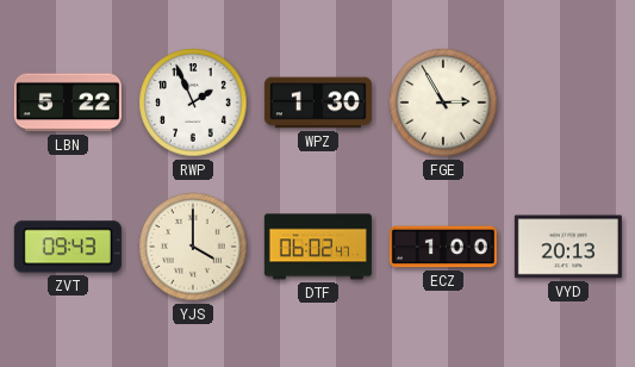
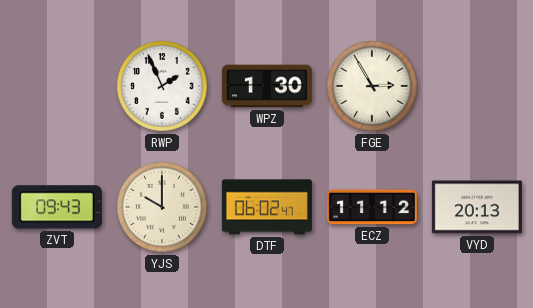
LBN: 5:22 -> none (68, 102)
YJS: 4:00 -> 10:00 (162, 207)
ECZ: 1:00 -> 11:12 (372, 207)
